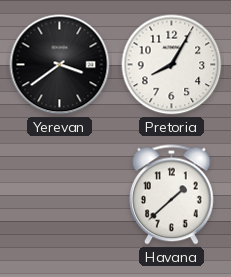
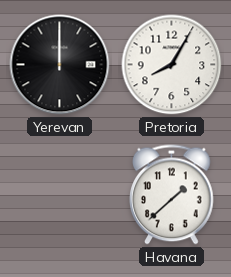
Yerevan: 3:39 -> 12:00 (60, 65)
